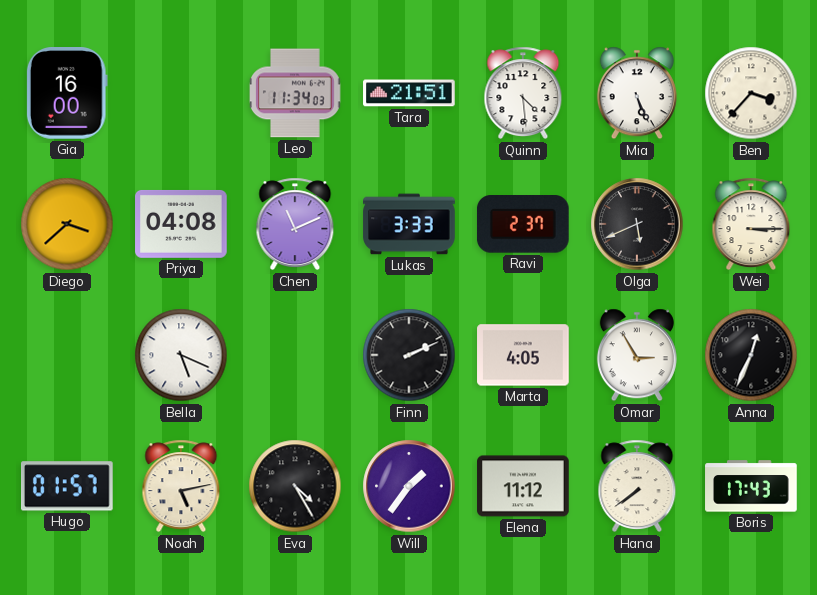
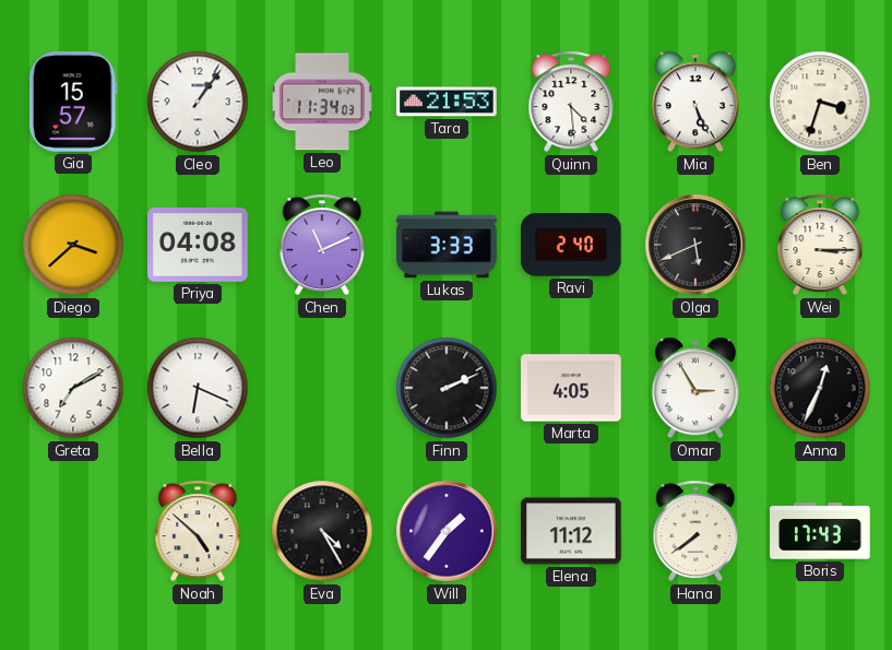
Gia: 16:00 -> 15:57 (73, 103)
Cleo: none -> 1:06 (198, 102)
Tara: 21:51 -> 21:53 (447, 102)
Ben: 3:37 -> 3:33 (820, 102)
Ravi: 2:37 -> 2:40 (571, 246)
Greta: none -> 7:10 (73, 388)
Bella: 5:19 -> 6:19 (198, 388)
Hugo: 01:57 -> none (68, 486)
Noah: 5:13 -> 4:52 (198, 531)
